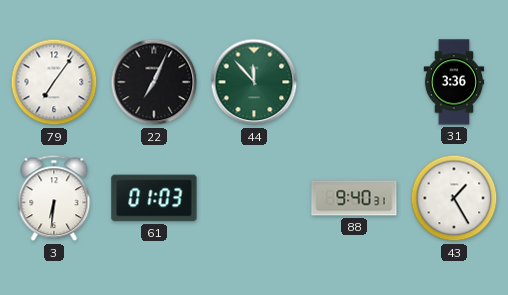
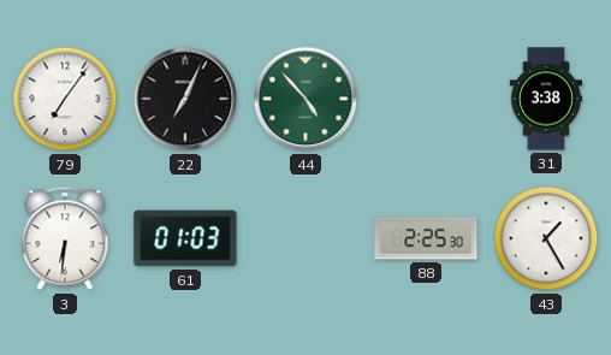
44: 11:53 -> 4:53 (305, 99)
31: 3:36 -> 3:38 (546, 99)
88: 9:40 -> 2:25 (426, 238)
